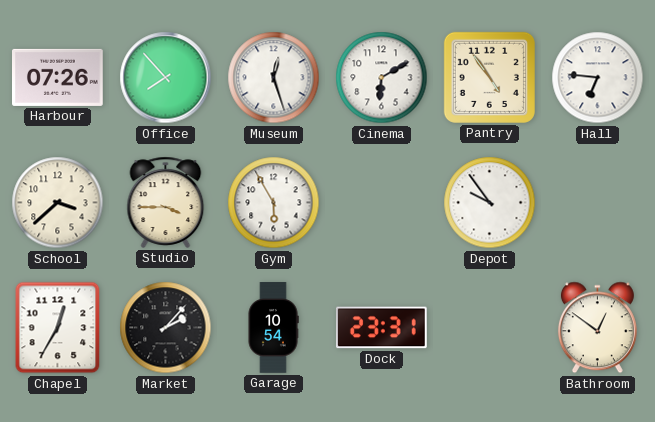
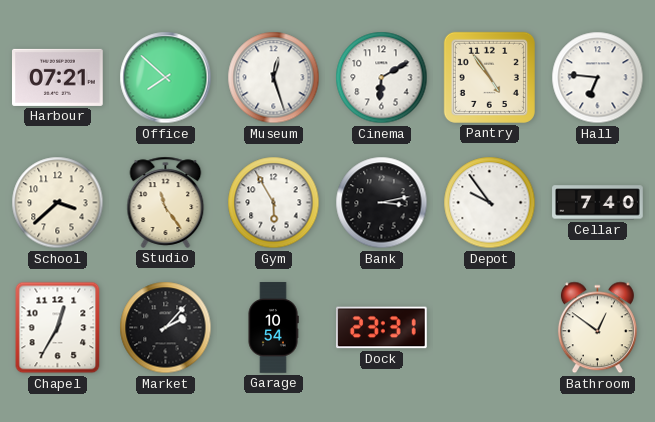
Harbour: 07:26 -> 07:21 (58, 77)
Office: 7:53 -> 7:52 (166, 78)
Studio: 3:45 -> 11:24 (166, 202)
Bank: none -> 3:13 (382, 203)
Cellar: none -> 7:40 (598, 203)
